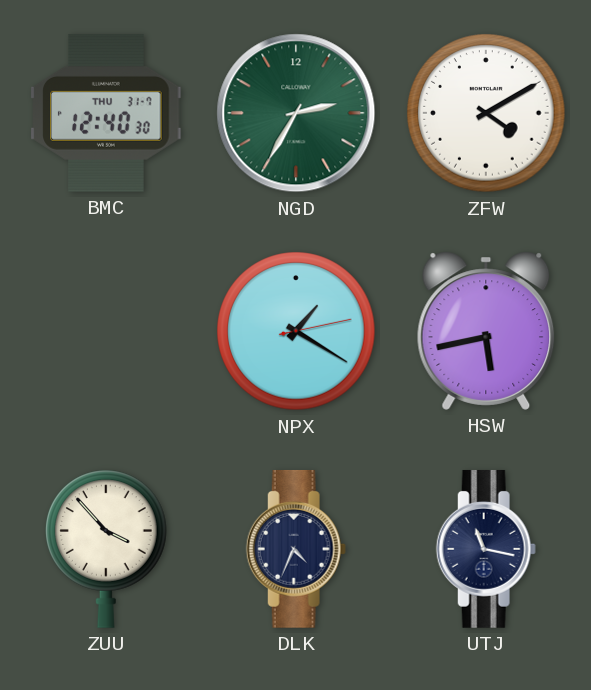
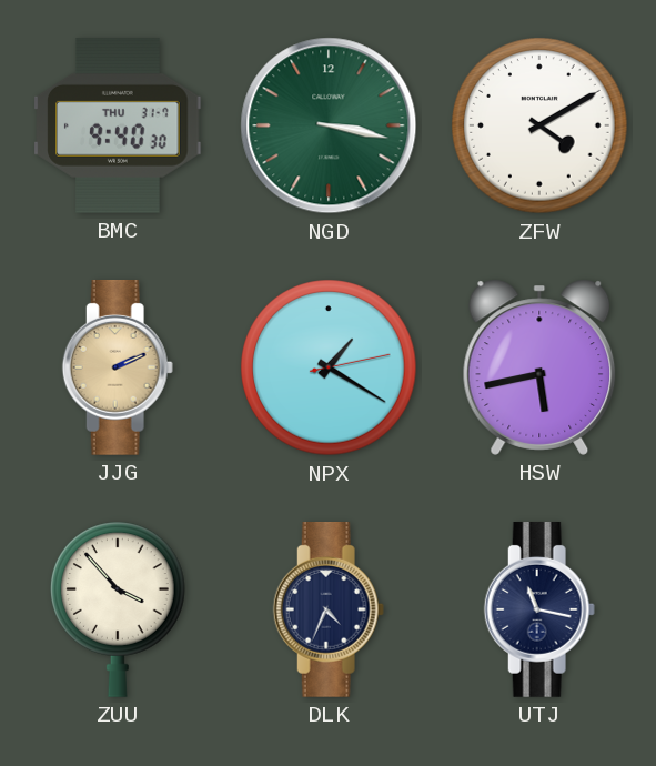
BMC: 12:40 -> 9:40 (118, 125)
NGD: 2:35 -> 3:17 (329, 125)
JJG: none -> 2:11 (118, 367)
